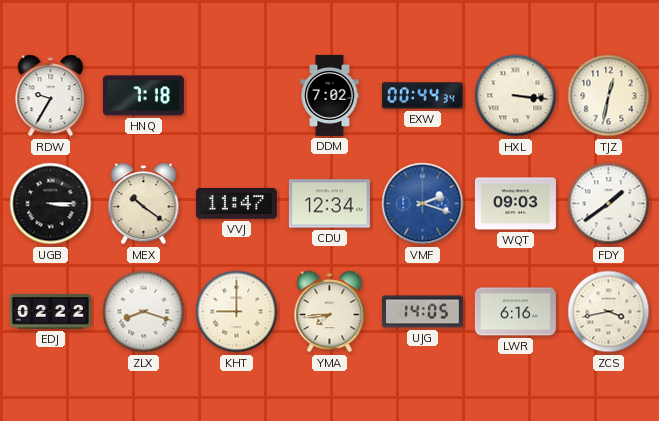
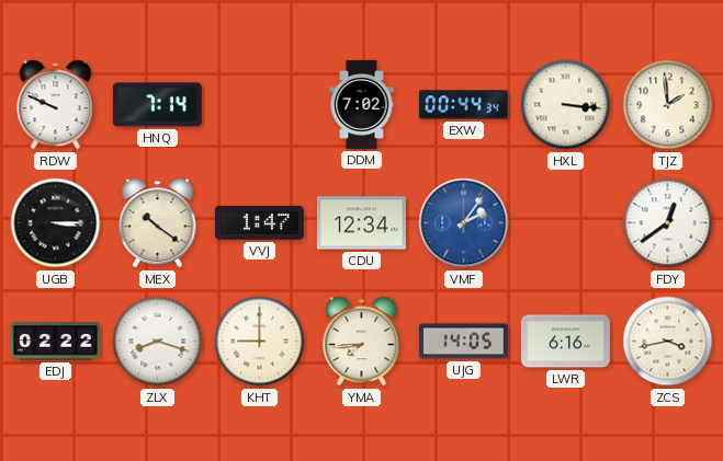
RDW: 9:35 -> 9:49 (56, 105)
HNQ: 7:18 -> 7:14 (157, 105)
TJZ: 12:32 -> 1:59 (668, 105)
VVJ: 11:47 -> 1:47 (259, 222)
VMF: 2:18 -> 2:06 (464, 223)
WQT: 09:03 -> none (515, 204)
FDY: 1:39 -> 12:39 (668, 223)
